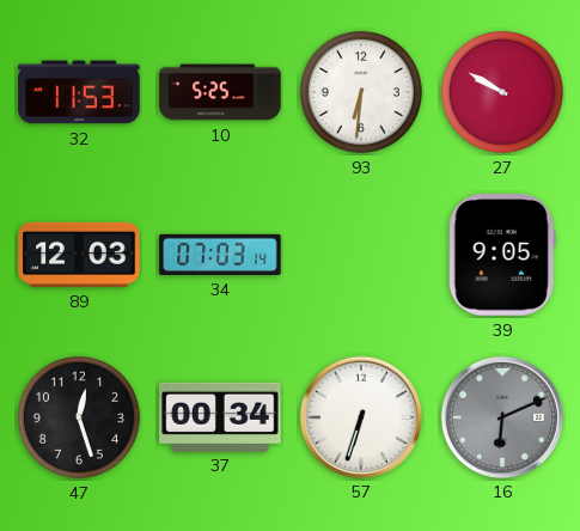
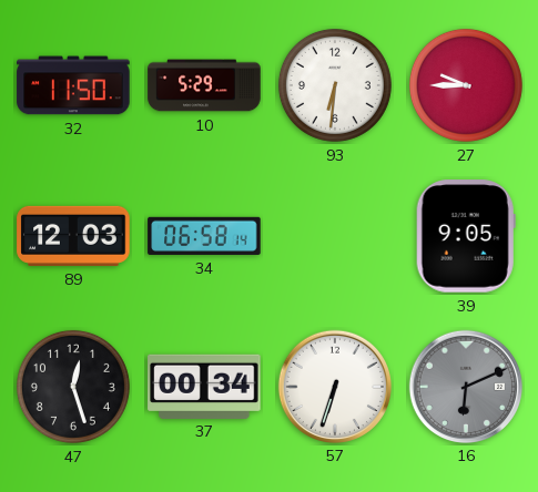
32: 11:53 -> 11:50 (73, 85)
10: 5:25 -> 5:29 (204, 85)
27: 9:50 -> 9:45 (466, 85)
34: 07:03 -> 06:58 (204, 236)
